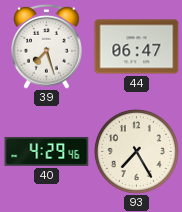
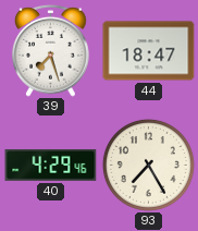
44: 06:47 -> 18:47 (149, 51)
